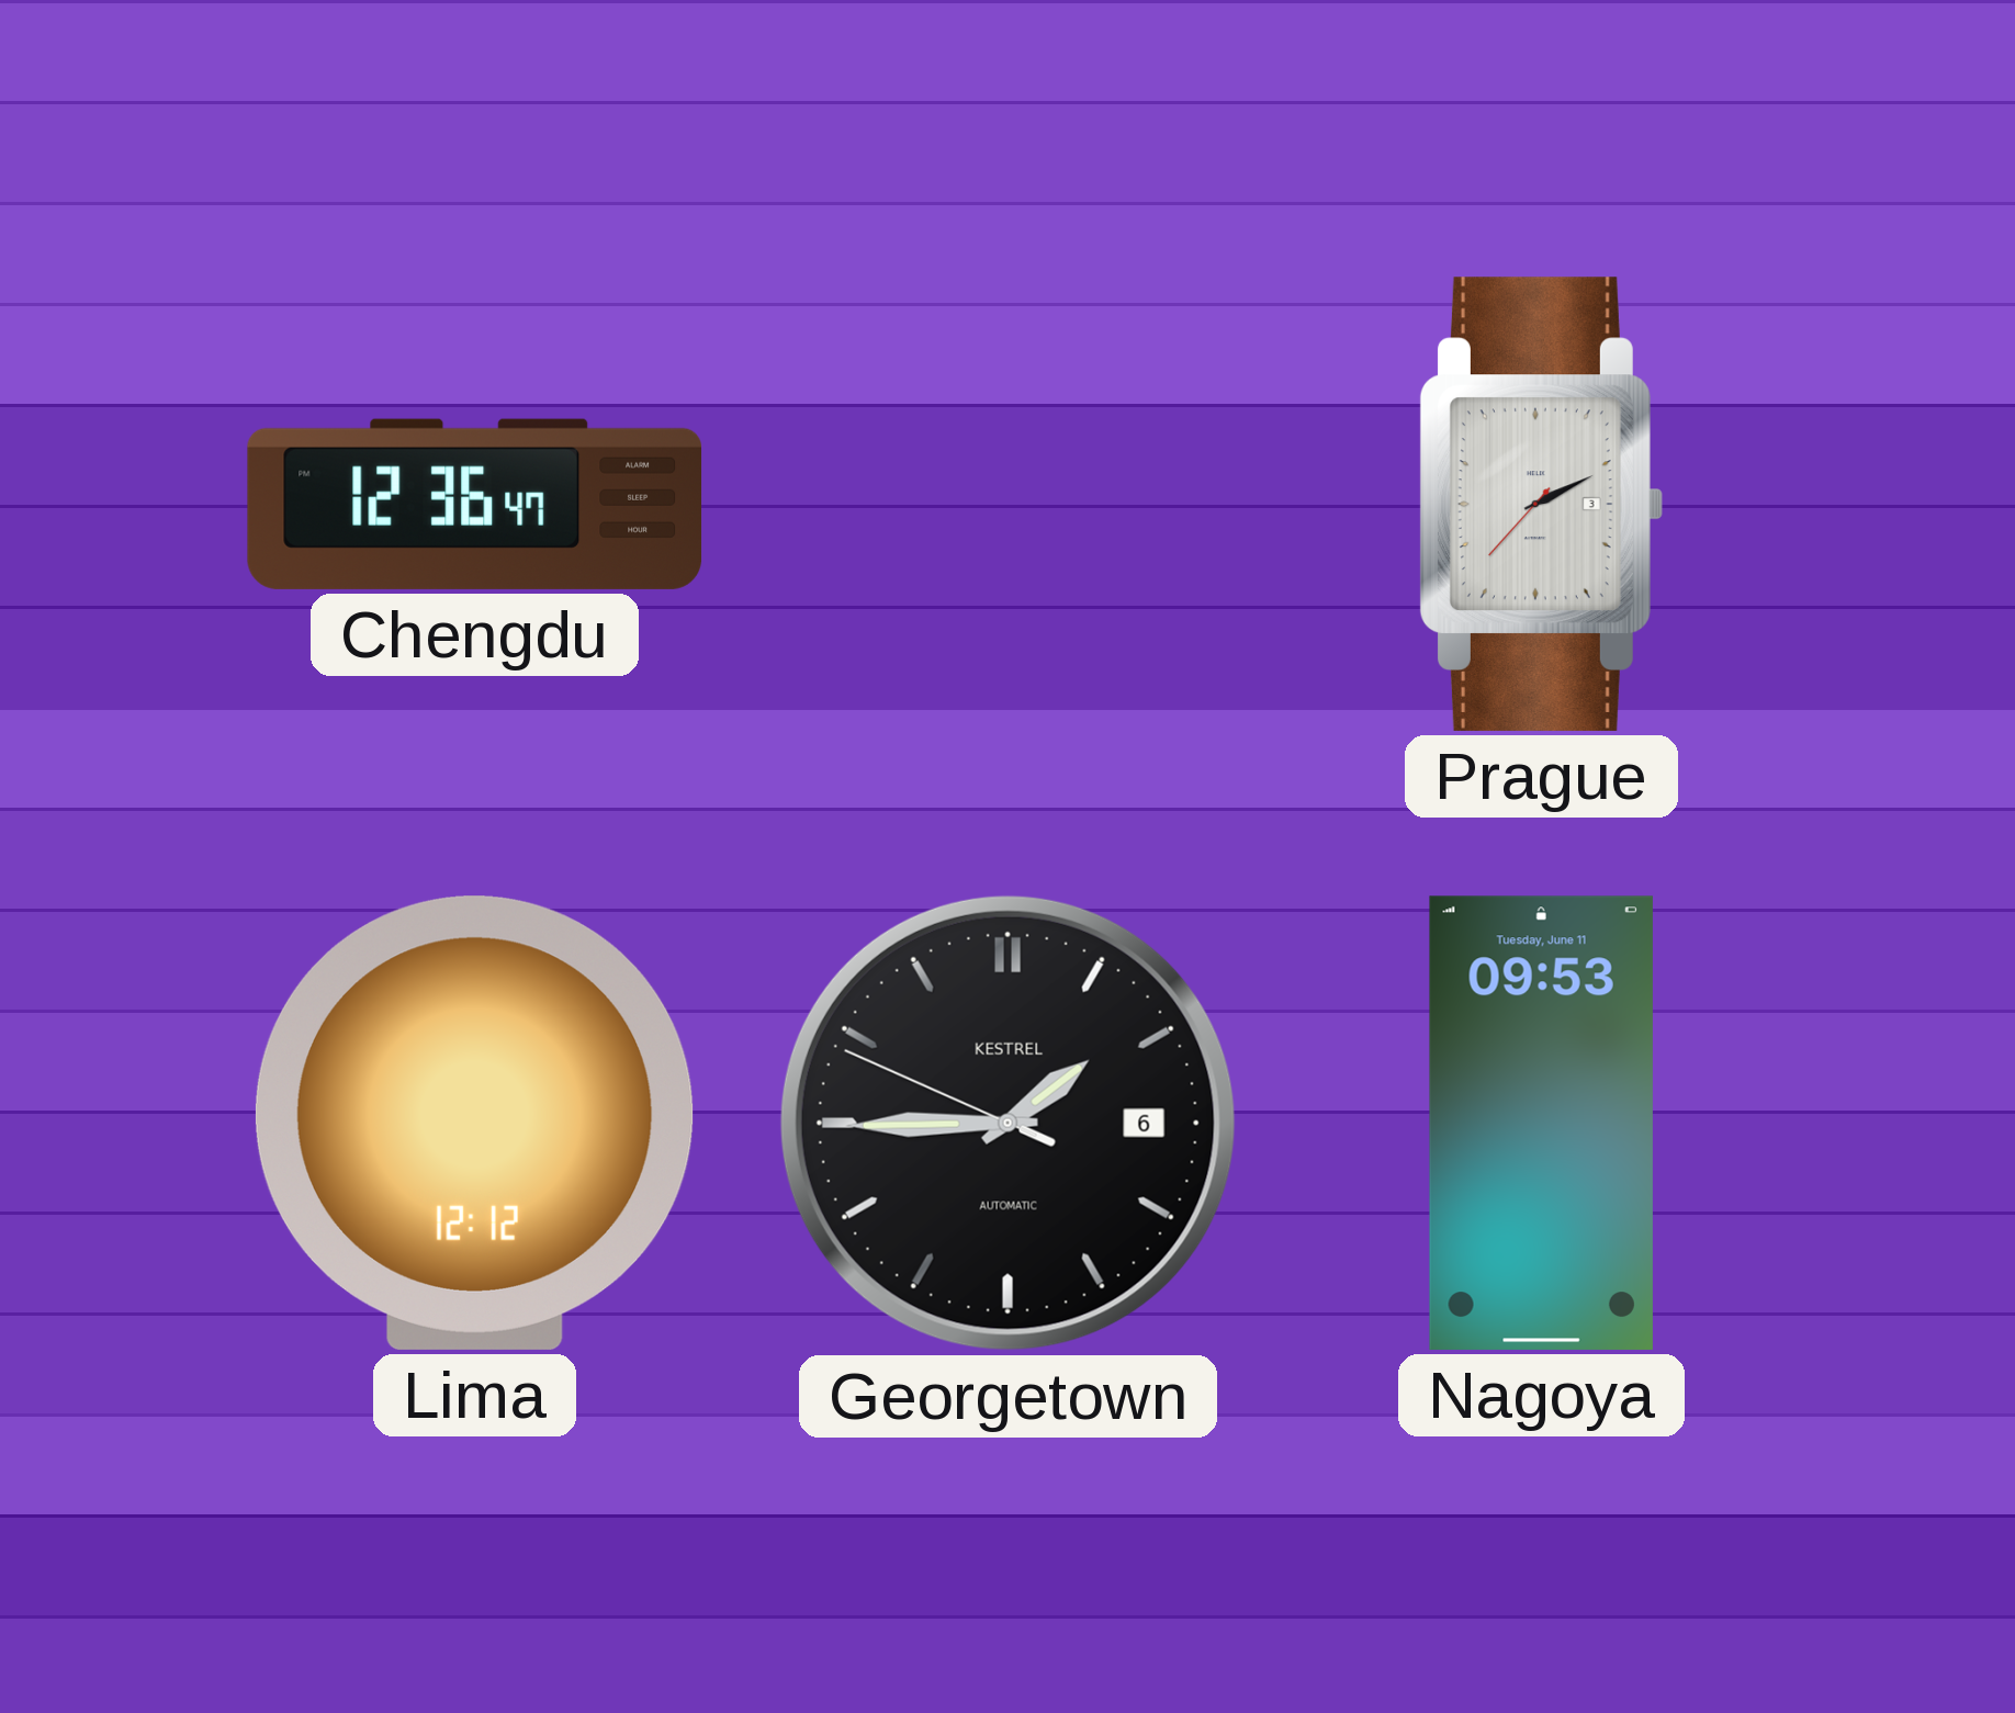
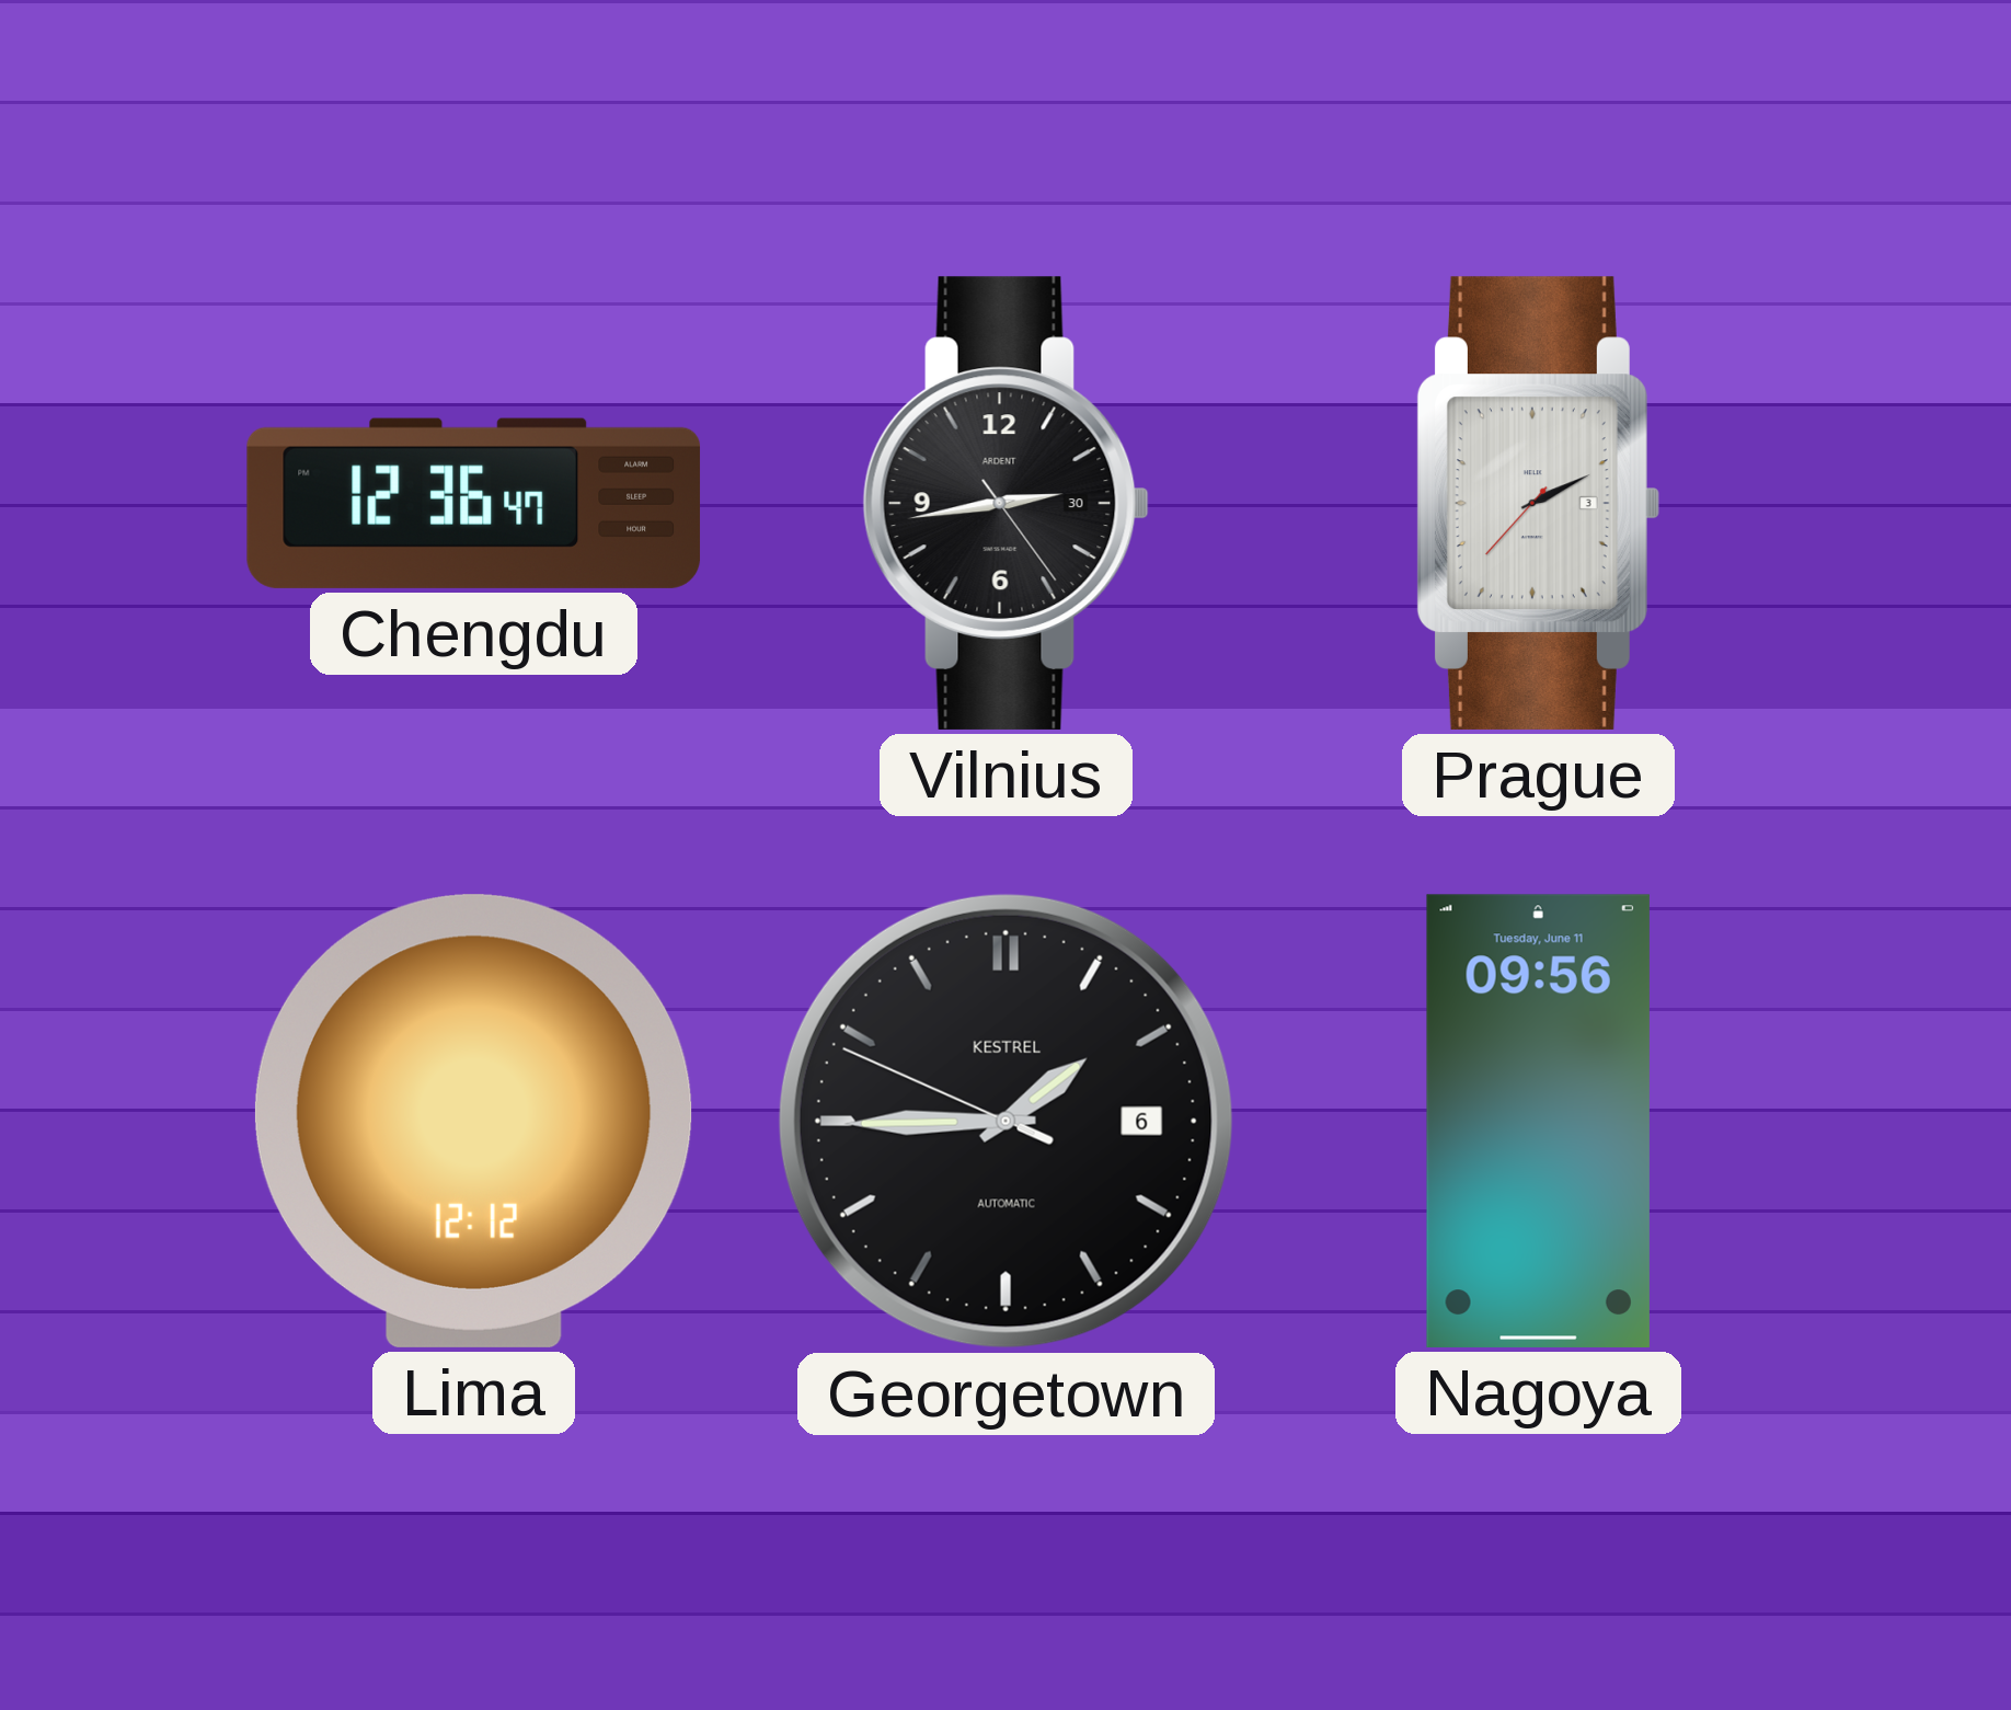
Vilnius: none -> 2:43 (1005, 503)
Nagoya: 09:53 -> 09:56 (1538, 1121)
